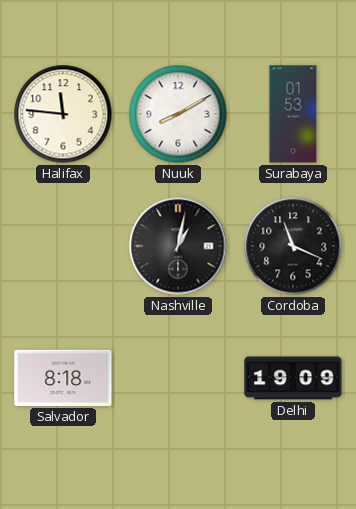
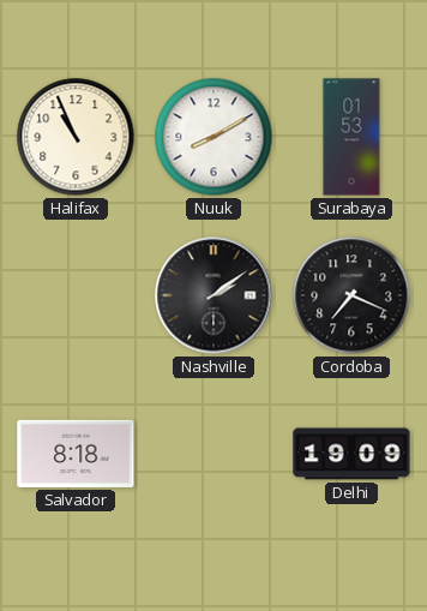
Halifax: 11:46 -> 10:56 (76, 137)
Nashville: 1:02 -> 2:09 (213, 295)
Cordoba: 11:19 -> 7:19 (351, 295)
